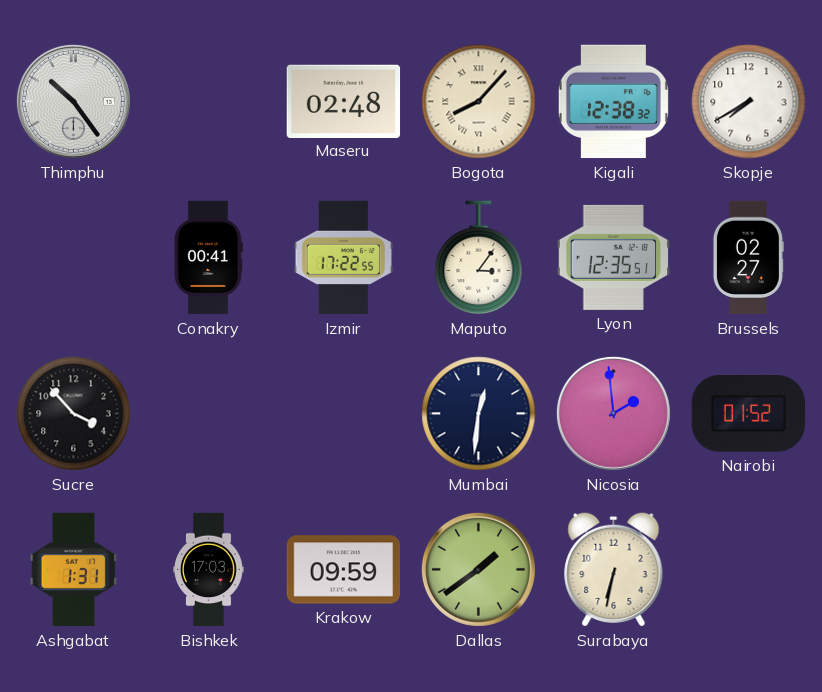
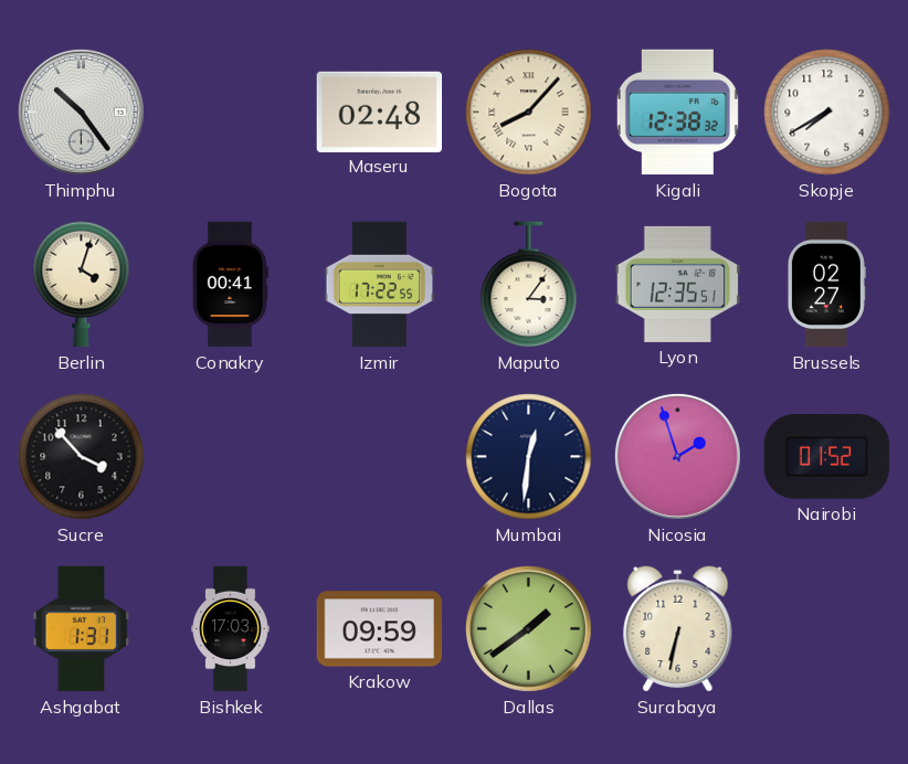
Berlin: none -> 4:03 (82, 285)
Nicosia: 1:59 -> 1:57 (677, 456)
